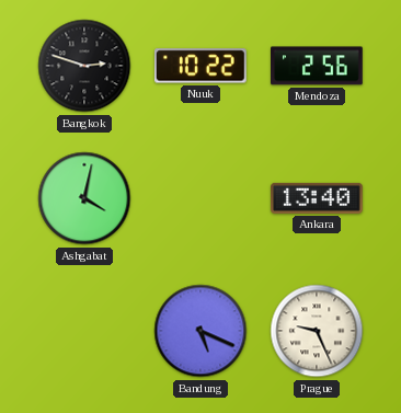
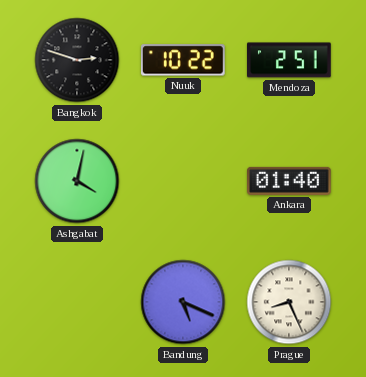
Mendoza: 2:56 -> 2:51 (290, 60)
Ankara: 13:40 -> 01:40 (290, 181)
Prague: 9:26 -> 8:26 (289, 302)
